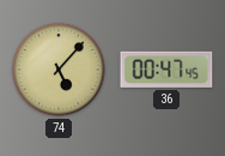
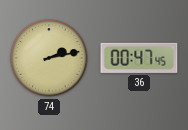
74: 5:07 -> 2:13 (49, 58)
